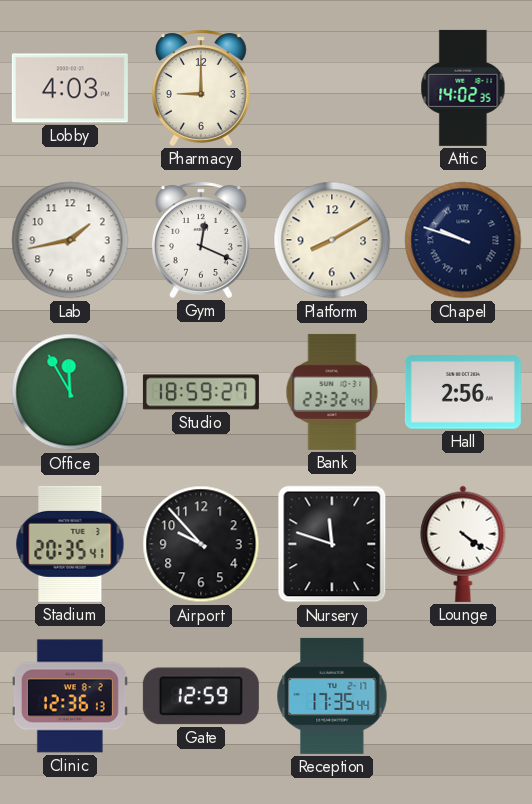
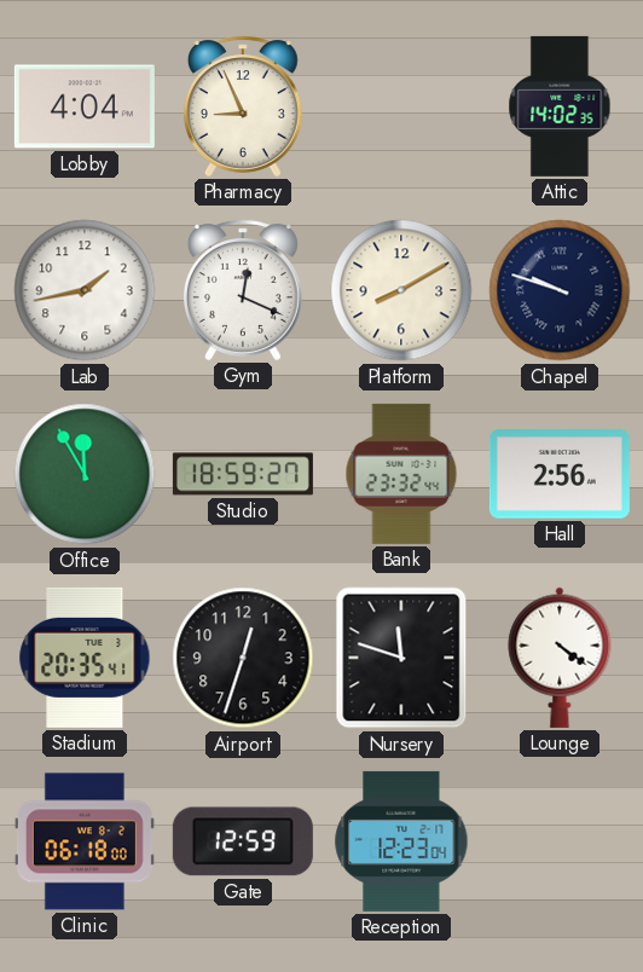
Lobby: 4:03 -> 4:04 (85, 106)
Pharmacy: 9:00 -> 8:56 (243, 106)
Airport: 9:53 -> 12:33 (243, 658)
Clinic: 12:36 -> 06:18 (85, 841)
Reception: 17:35 -> 12:23 (401, 841)
